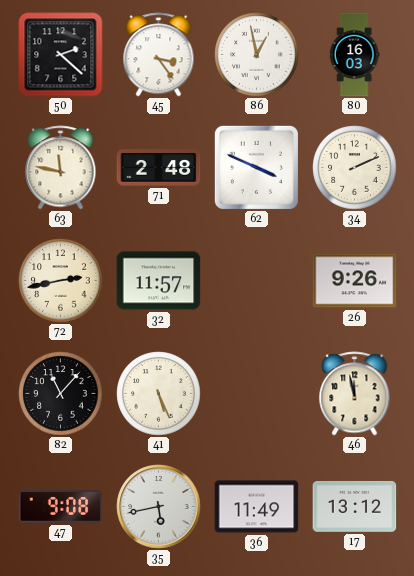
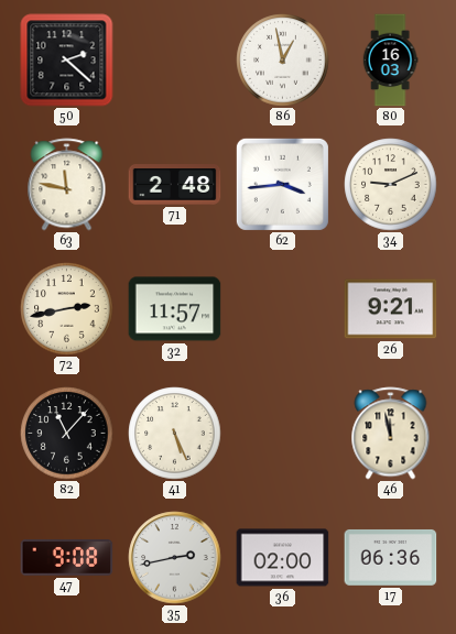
45: 3:24 -> none (159, 55)
62: 3:49 -> 3:44 (282, 184)
34: 2:11 -> 9:11 (391, 185)
26: 9:26 -> 9:21 (391, 309)
35: 5:43 -> 2:43 (175, 558)
36: 11:49 -> 02:00 (283, 558)
17: 13:12 -> 06:36 (391, 557)
